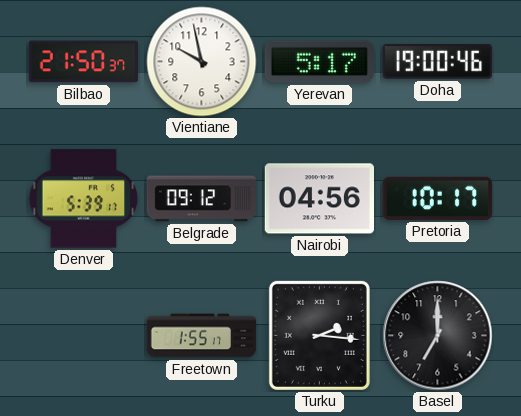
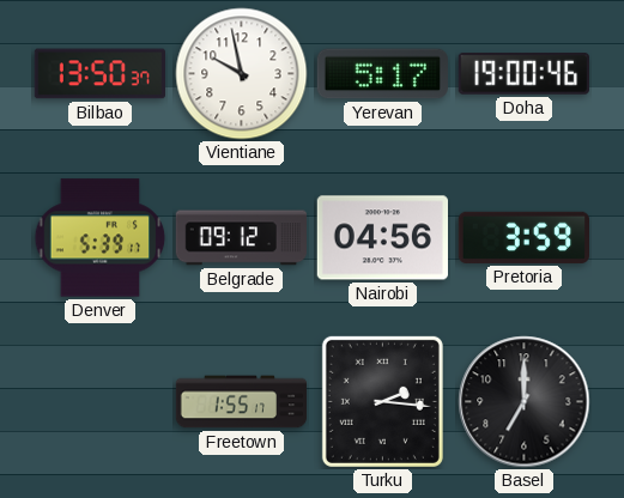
Bilbao: 21:50 -> 13:50 (99, 74)
Pretoria: 10:17 -> 3:59 (523, 237)
